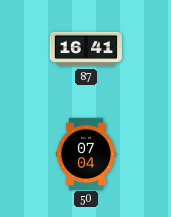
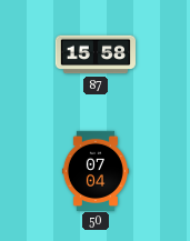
87: 16:41 -> 15:58 (94, 54)
